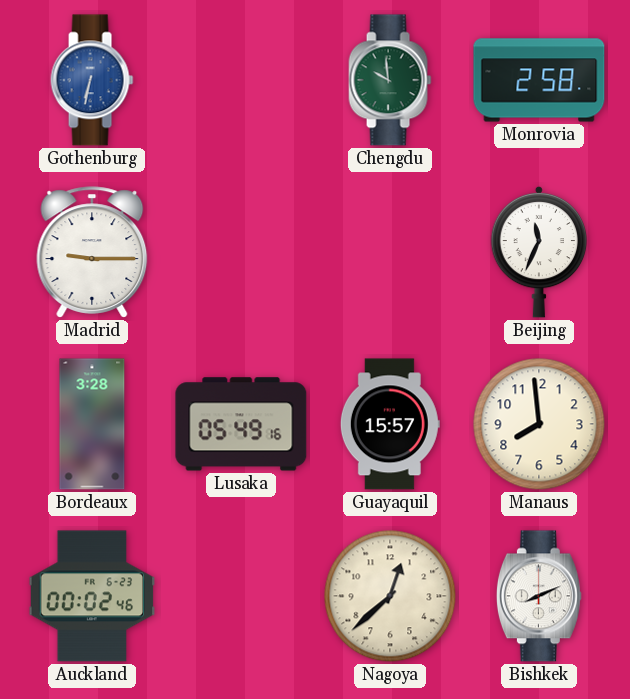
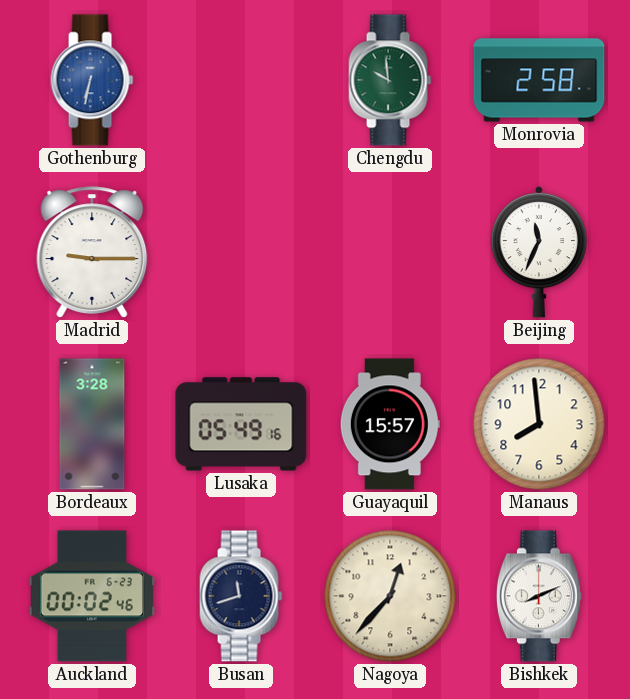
Busan: none -> 11:42 (241, 596)
Nagoya: 12:38 -> 12:37 (390, 596)
